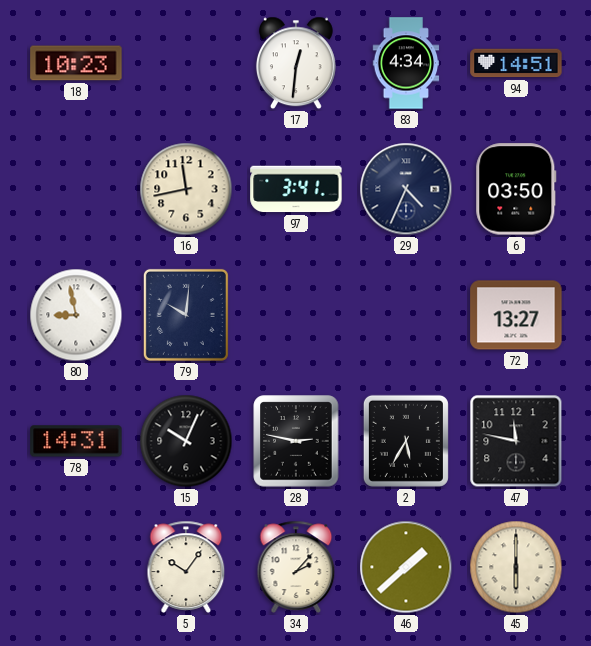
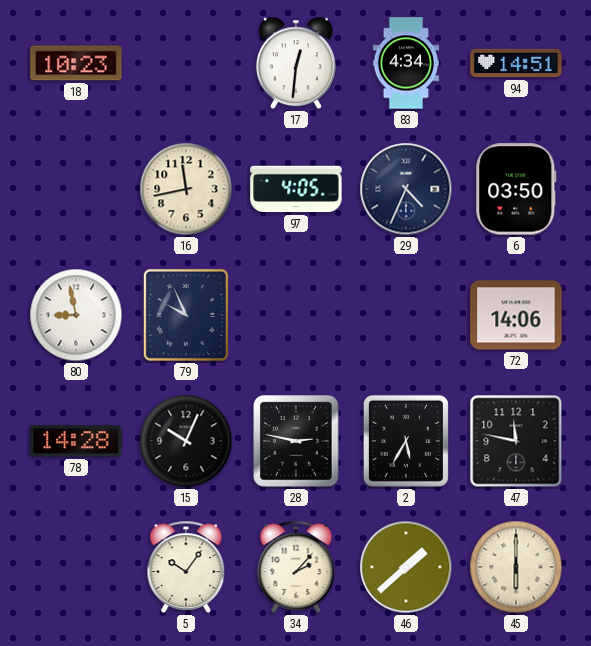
97: 3:41 -> 4:05 (296, 189)
79: 10:01 -> 9:56 (186, 315)
72: 13:27 -> 14:06 (516, 315)
78: 14:31 -> 14:28 (76, 441)
